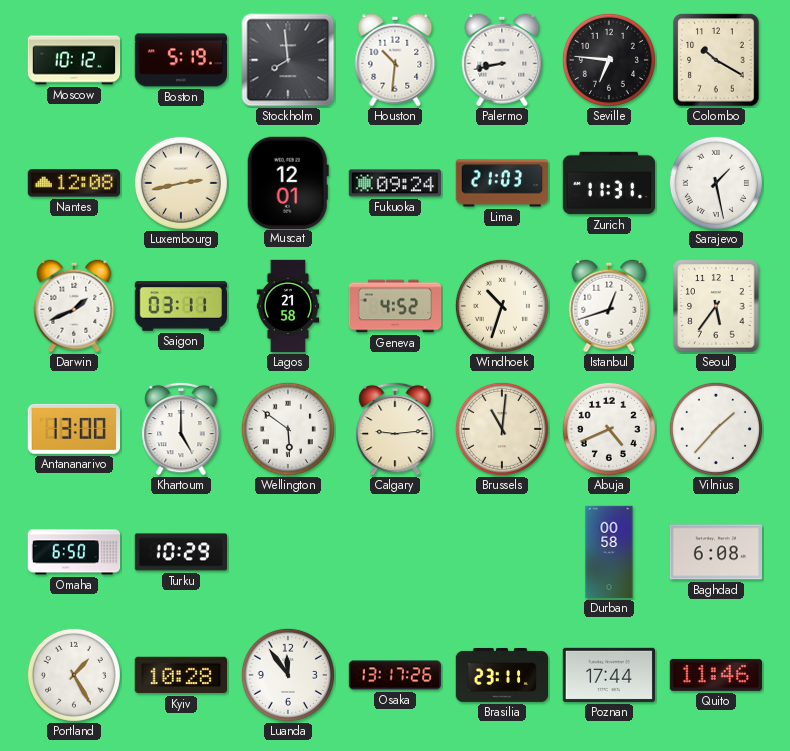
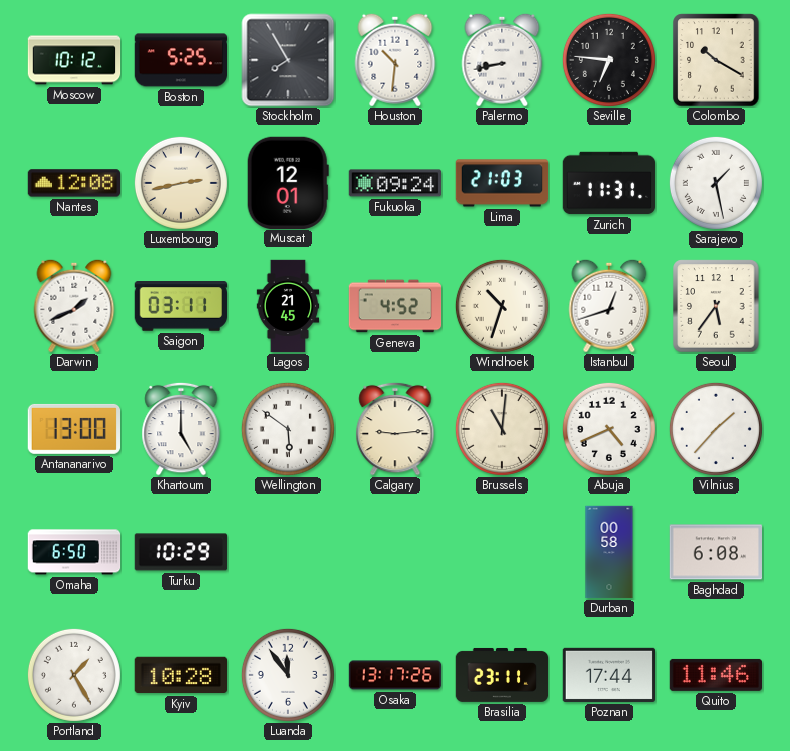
Boston: 5:19 -> 5:25 (181, 60)
Stockholm: 7:59 -> 7:55 (288, 60)
Lagos: 21:58 -> 21:45 (288, 306)
